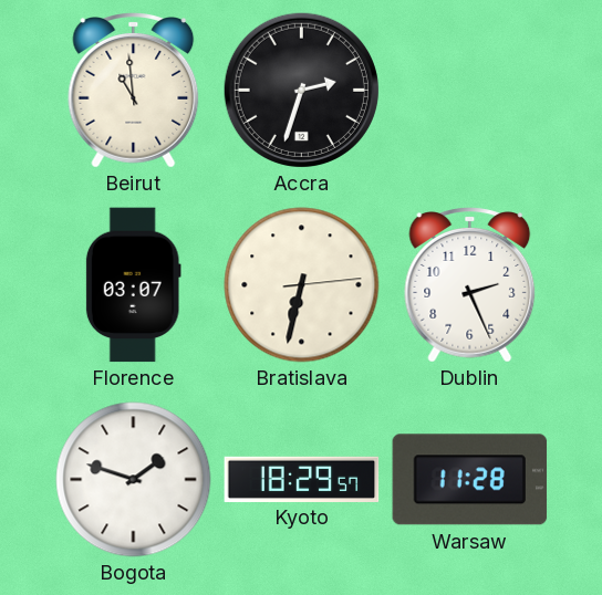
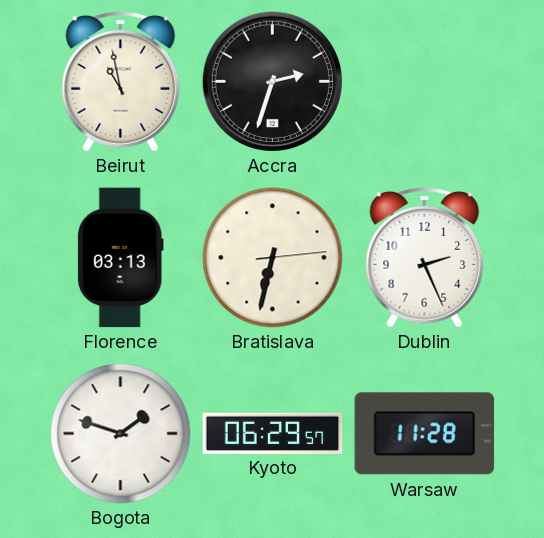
Beirut: 10:59 -> 10:58 (121, 82)
Florence: 03:07 -> 03:13 (120, 258)
Kyoto: 18:29 -> 06:29 (273, 433)
